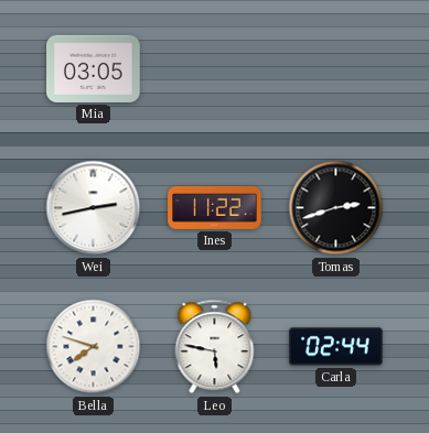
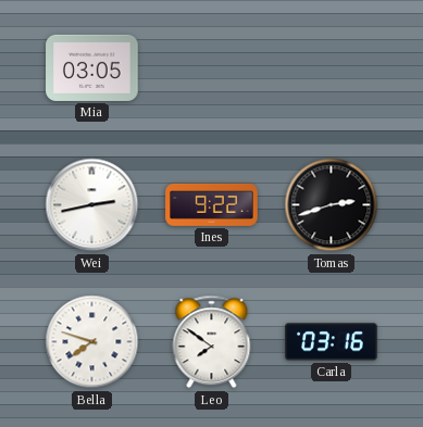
Ines: 11:22 -> 9:22 (212, 204)
Leo: 5:47 -> 7:51 (212, 342)
Carla: 02:44 -> 03:16 (332, 342)
